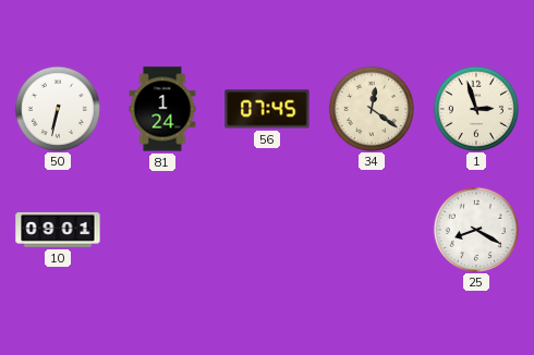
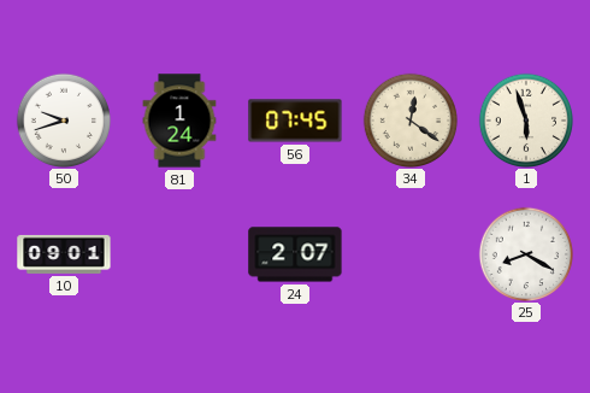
50: 6:32 -> 9:42 (63, 119)
1: 2:57 -> 5:57 (525, 119)
24: none -> 2:07 (295, 254)
